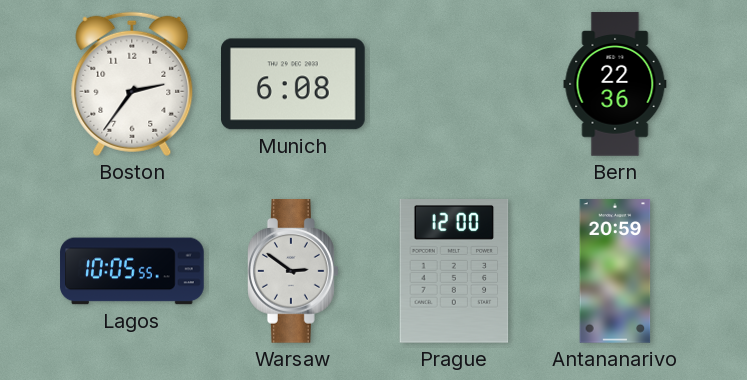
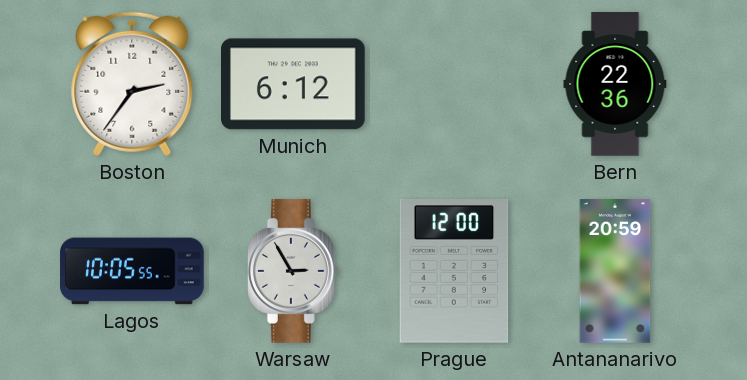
Munich: 6:08 -> 6:12 (294, 84)
Warsaw: 2:51 -> 2:55 (294, 271)
